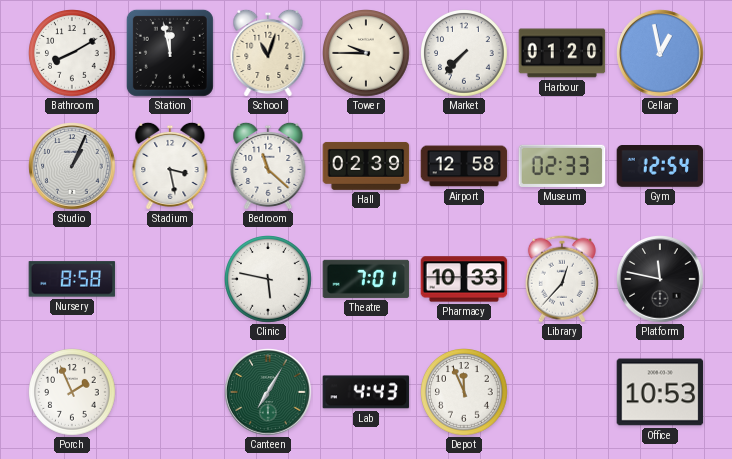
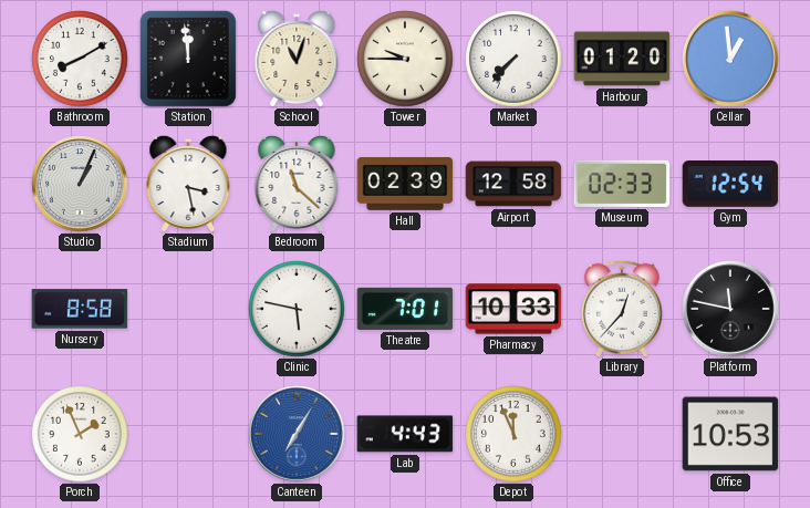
Station: 11:58 -> 11:59 (188, 59)
Cellar: 12:58 -> 12:59 (730, 59)
Canteen dial: green -> blue (297, 434)
